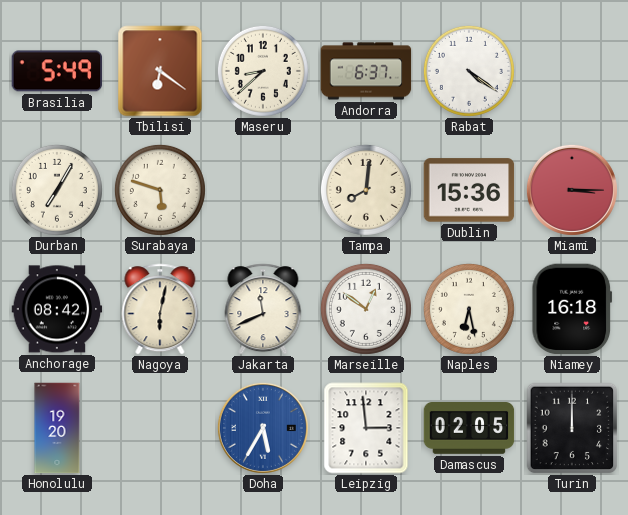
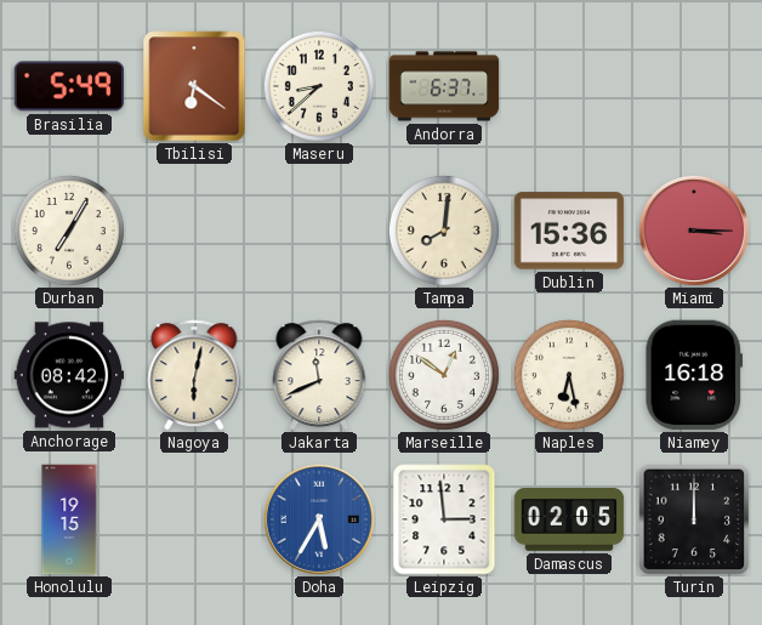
Rabat: 4:21 -> none (469, 71)
Surabaya: 5:48 -> none (160, 190)
Honolulu: 19:20 -> 19:15 (69, 519)
